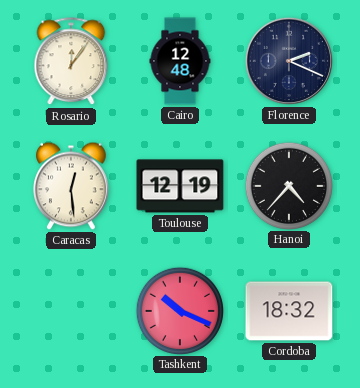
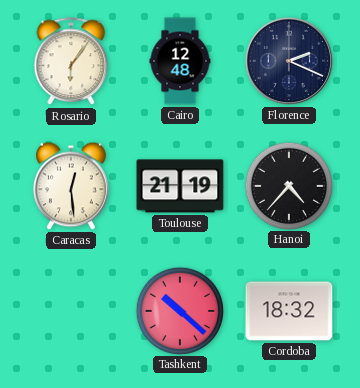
Rosario: 12:06 -> 6:06 (71, 62)
Toulouse: 12:19 -> 21:19 (180, 186)
Tashkent: 10:19 -> 10:22 (179, 310)
